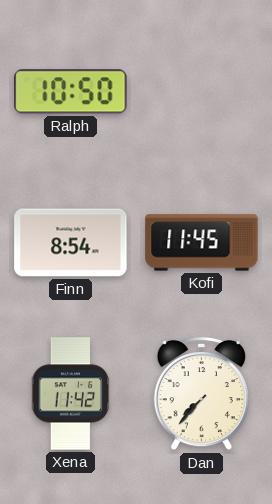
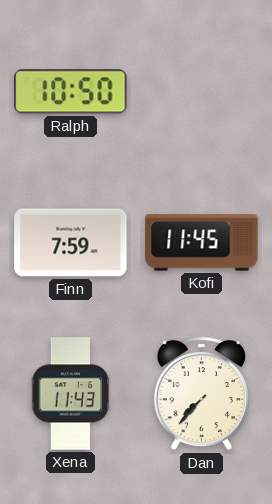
Finn: 8:54 -> 7:59 (71, 243)
Xena: 11:42 -> 11:43 (71, 394)
